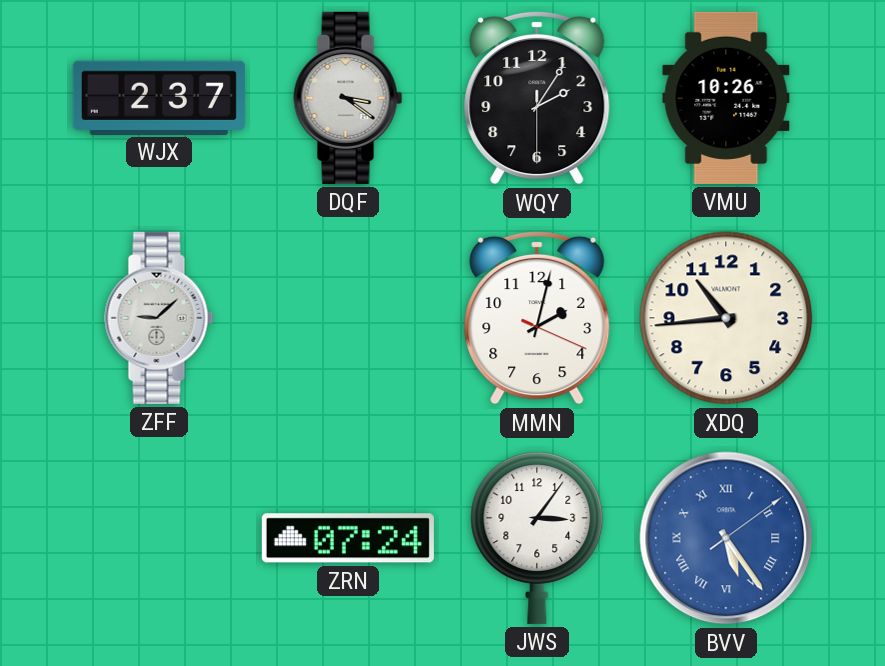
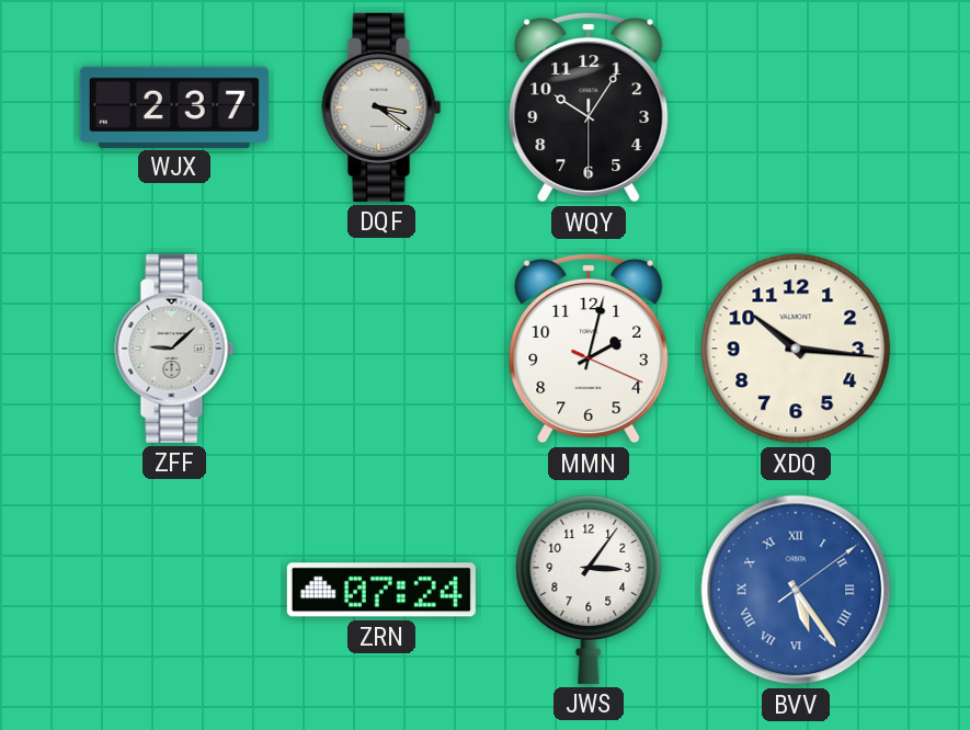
WQY: 2:05 -> 10:05 (589, 107)
VMU: 10:26 -> none (726, 98)
XDQ: 10:44 -> 10:16 (796, 349)
